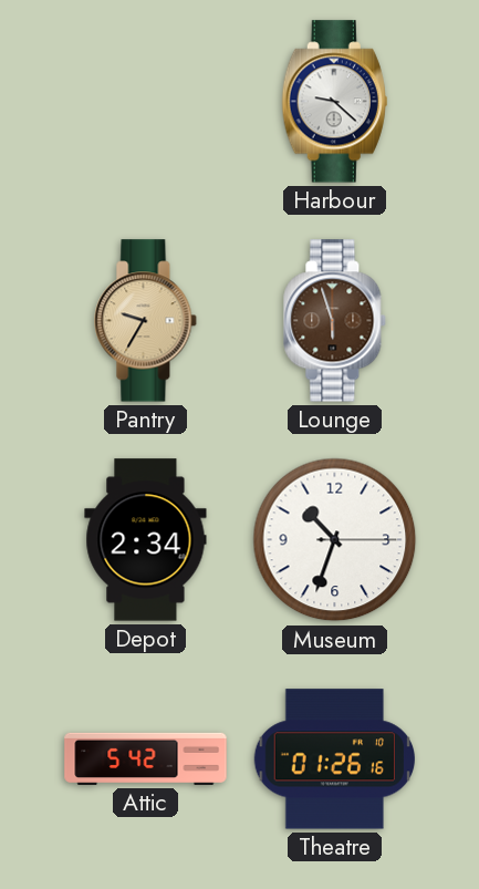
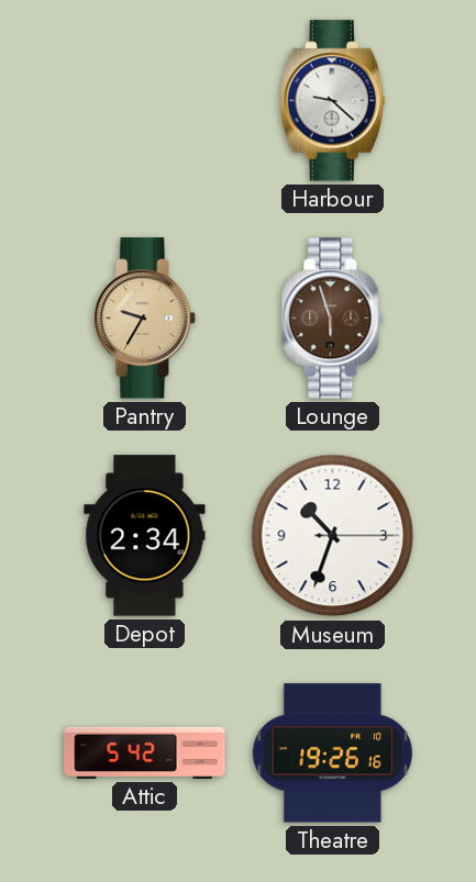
Theatre: 01:26 -> 19:26 (332, 753)
